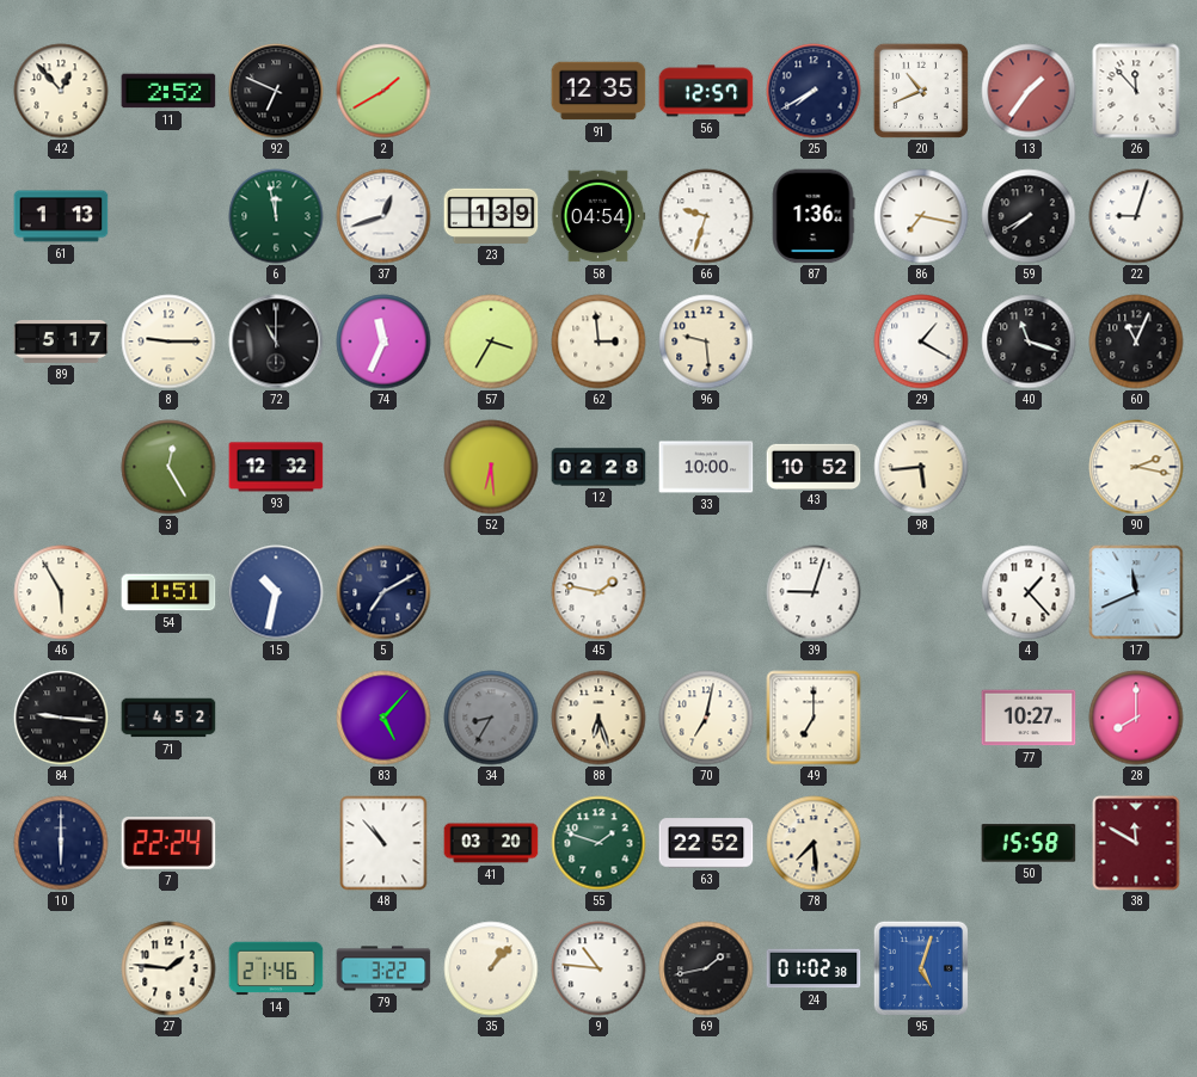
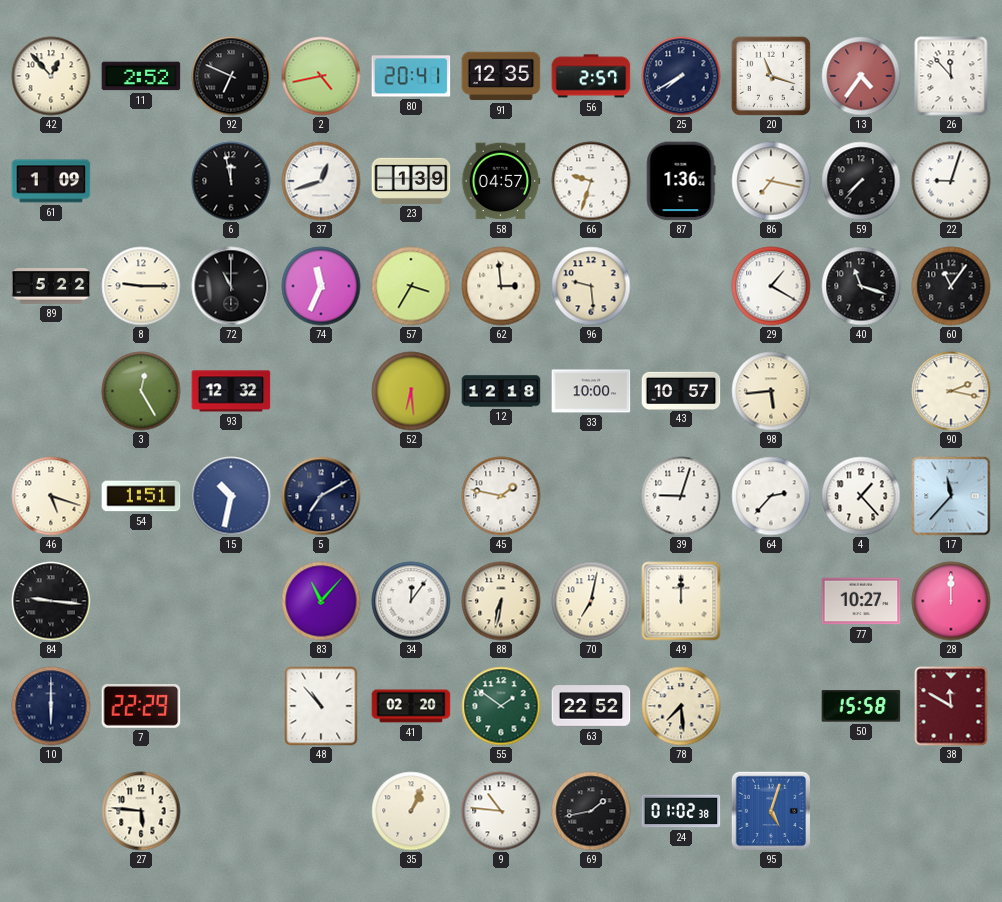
2: 1:40 -> 4:43 (321, 76)
80: none -> 20:41 (411, 76)
56: 12:57 -> 2:57 (591, 76)
20: 10:41 -> 11:18 (771, 76)
13: 1:36 -> 4:36 (861, 76)
61: 1:13 -> 1:09 (51, 181)
6 dial: green -> black (231, 181)
58: 04:54 -> 04:57 (501, 181)
59: 7:40 -> 7:37 (861, 181)
89: 5:17 -> 5:22 (51, 287)
60: 11:04 -> 11:06 (951, 286)
12: 02:28 -> 12:18 (501, 391)
43: 10:52 -> 10:57 (681, 390)
46: 5:55 -> 5:18 (51, 496)
64: none -> 2:37 (771, 496)
17: 11:41 -> 11:37 (951, 496)
71: 4:52 -> none (168, 718)
83: 5:07 -> 11:07 (321, 601)
34: 8:35 -> 12:06 (411, 601)
34 dial: grey -> white (411, 601)
88: 6:27 -> 6:32 (501, 601)
49: 7:00 -> 12:00 (681, 601)
28: 8:00 -> 12:00 (951, 601)
7: 22:24 -> 22:29 (141, 707)
41: 03:20 -> 02:20 (411, 706)
55: 1:48 -> 1:51 (501, 706)
27: 1:46 -> 5:46 (141, 811)
14: 21:46 -> none (276, 968)
79: 3:22 -> none (383, 968)
35: 1:07 -> 1:04 (411, 811)
